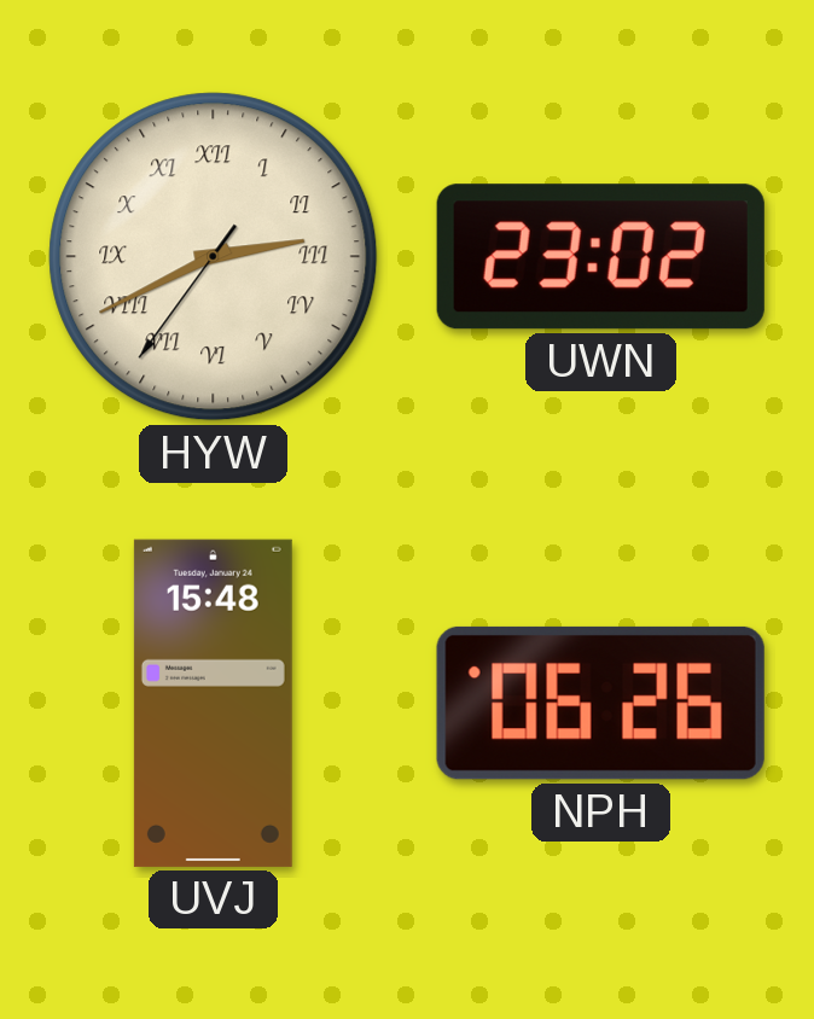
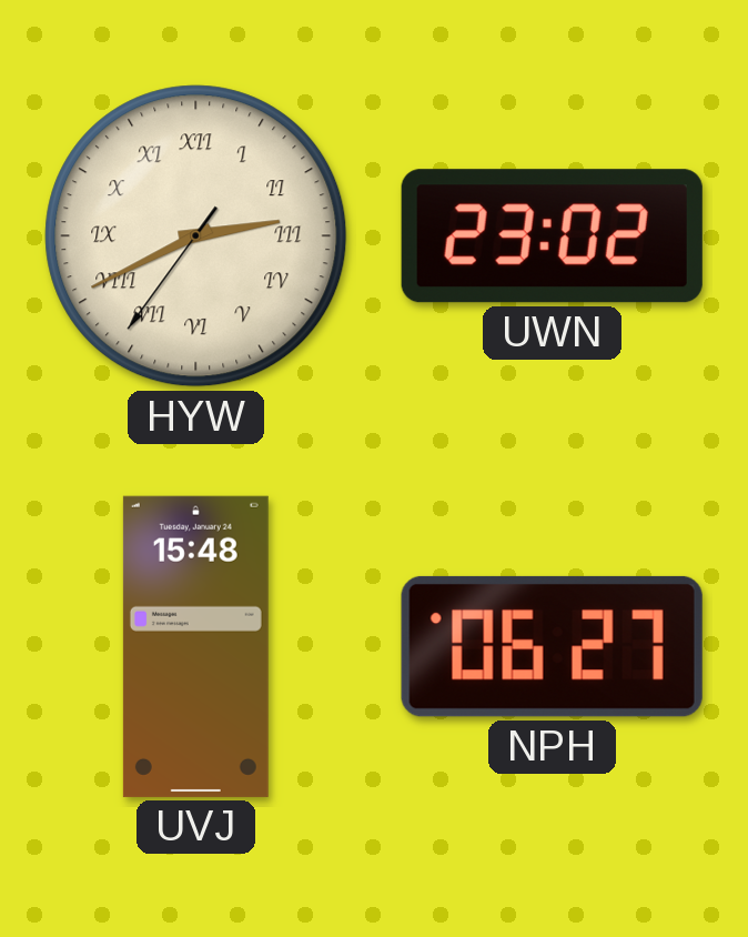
NPH: 06:26 -> 06:27 (552, 646)
